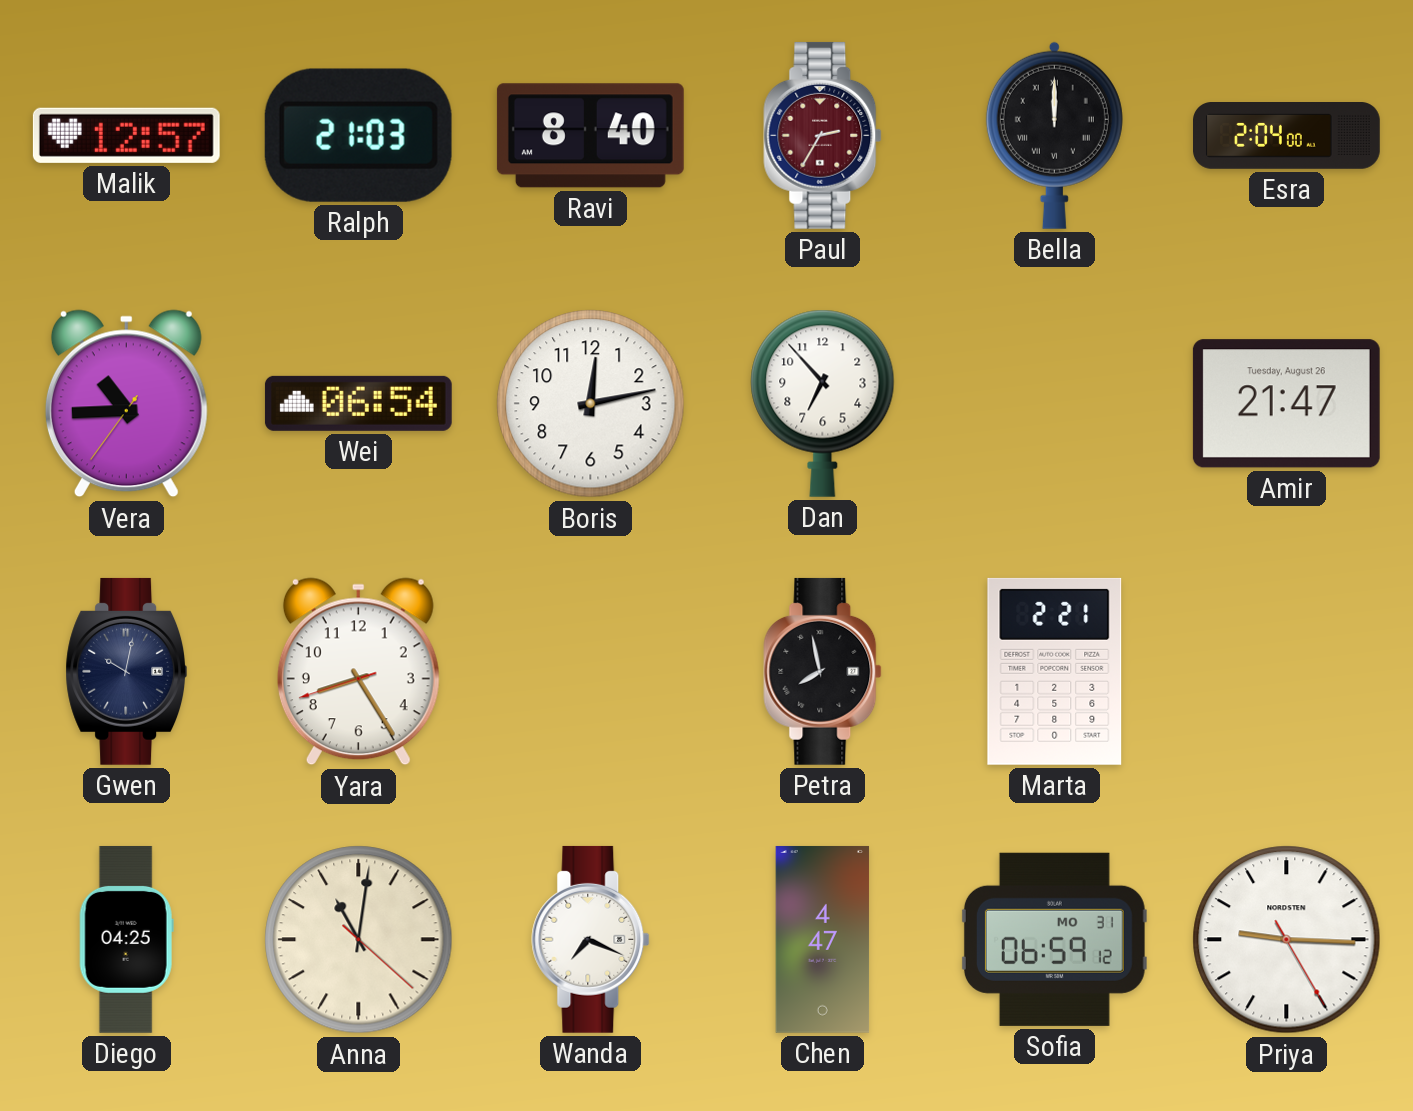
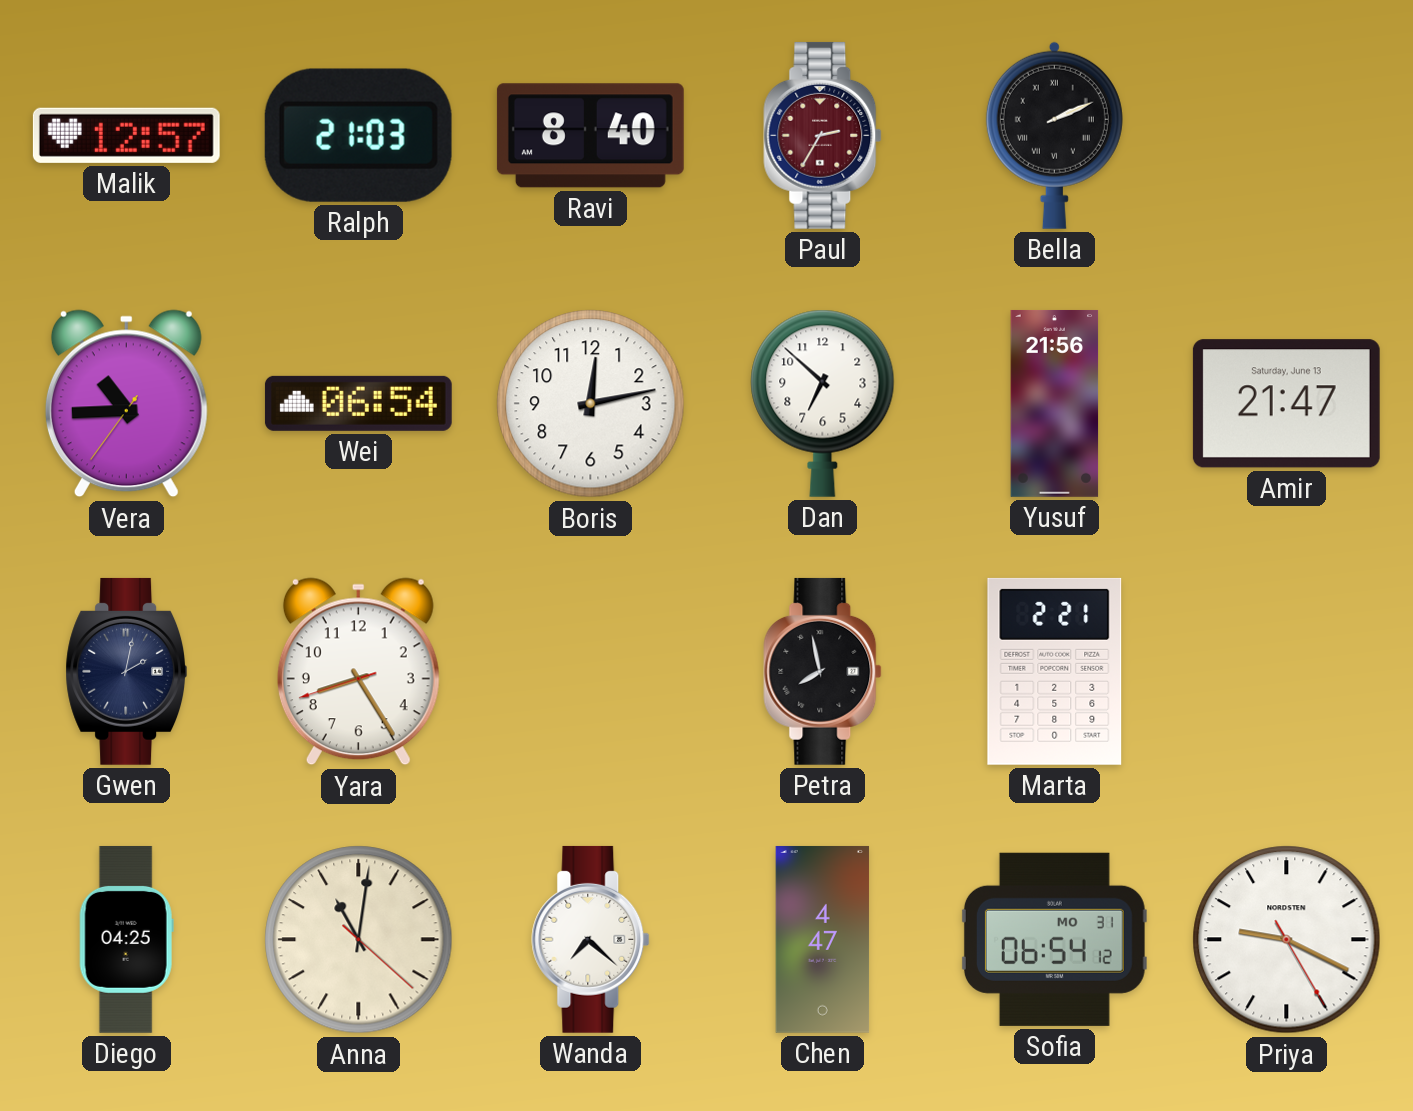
Bella: 12:00 -> 2:11 (1054, 135)
Esra: 2:04 -> none (1287, 136)
Dan: 6:53 -> 6:52 (823, 403)
Yusuf: none -> 21:56 (1055, 403)
Amir date: Tuesday, August 26 -> Saturday, June 13 (1286, 404)
Gwen: 10:02 -> 2:02 (126, 671)
Wanda: 7:19 -> 7:22 (591, 939)
Sofia: 06:59 -> 06:54 (1054, 939)
Priya: 9:15 -> 9:19 (1287, 940)
